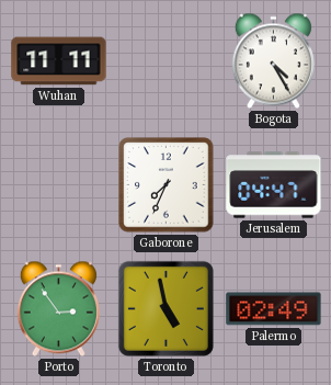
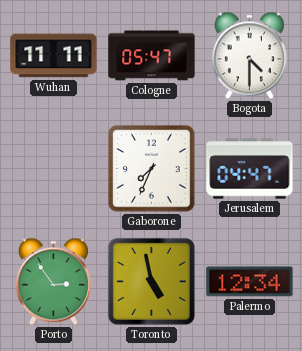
Cologne: none -> 05:47 (152, 56)
Bogota: 4:25 -> 4:30 (249, 56)
Palermo: 02:49 -> 12:34 (250, 282)
